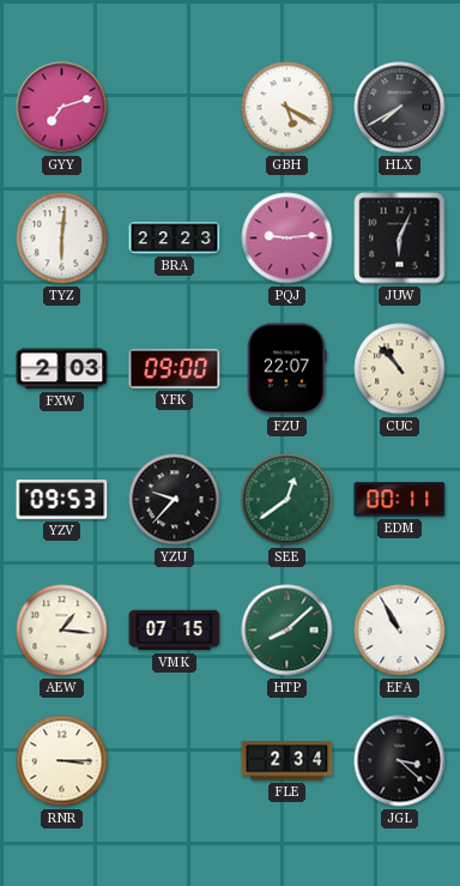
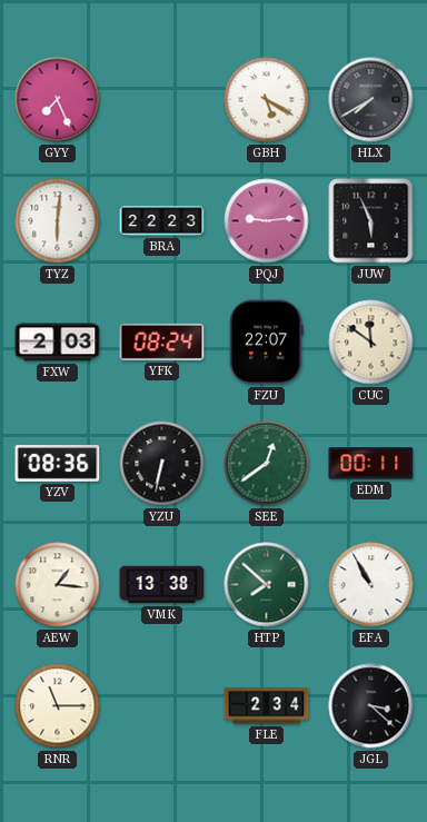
GYY: 7:12 -> 7:26 (58, 100)
JUW: 6:04 -> 5:56 (371, 221)
YFK: 09:00 -> 08:24 (162, 341)
CUC: 10:53 -> 11:51 (371, 343)
YZV: 09:53 -> 08:36 (58, 464)
YZU: 9:37 -> 6:32 (162, 464)
VMK: 07:15 -> 13:38 (162, 585)
HTP: 8:08 -> 7:52 (267, 585)
RNR: 3:15 -> 11:15 (58, 706)
